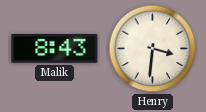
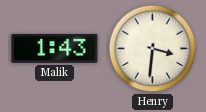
Malik: 8:43 -> 1:43 (55, 48)
